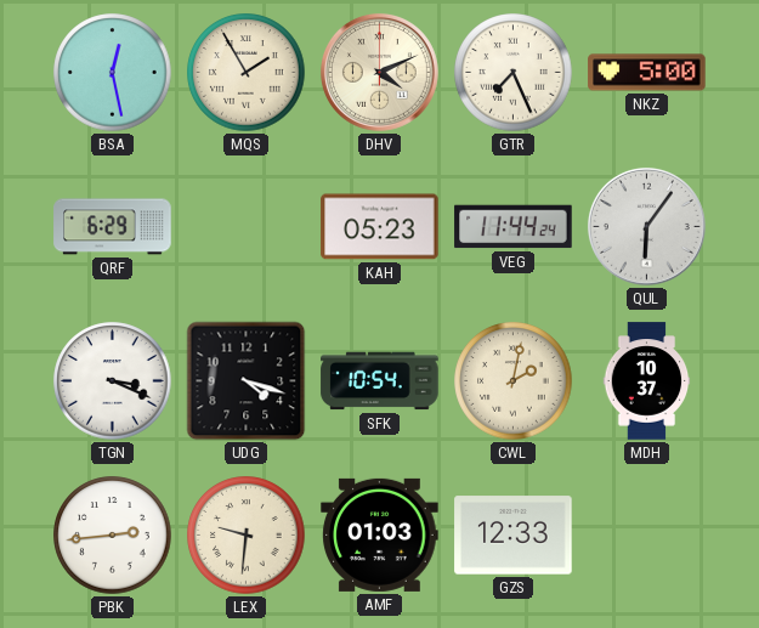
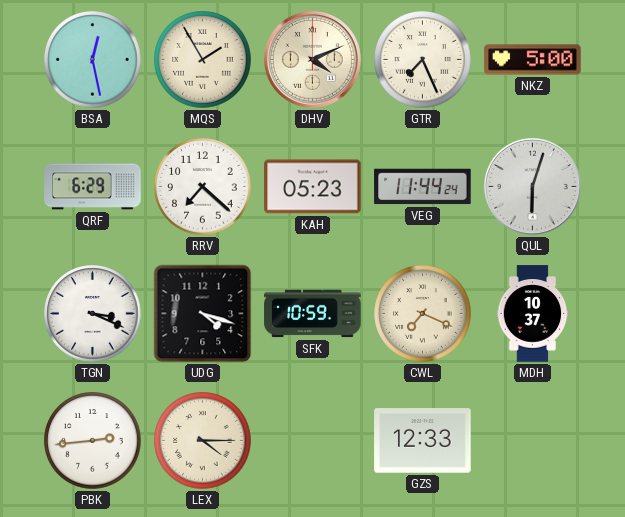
RRV: none -> 7:22 (203, 187)
QUL: 6:06 -> 6:03 (532, 186)
SFK: 10:54 -> 10:59 (313, 314)
CWL: 2:02 -> 7:19 (423, 314)
LEX: 9:31 -> 4:15 (203, 441)
AMF: 01:03 -> none (380, 534)
